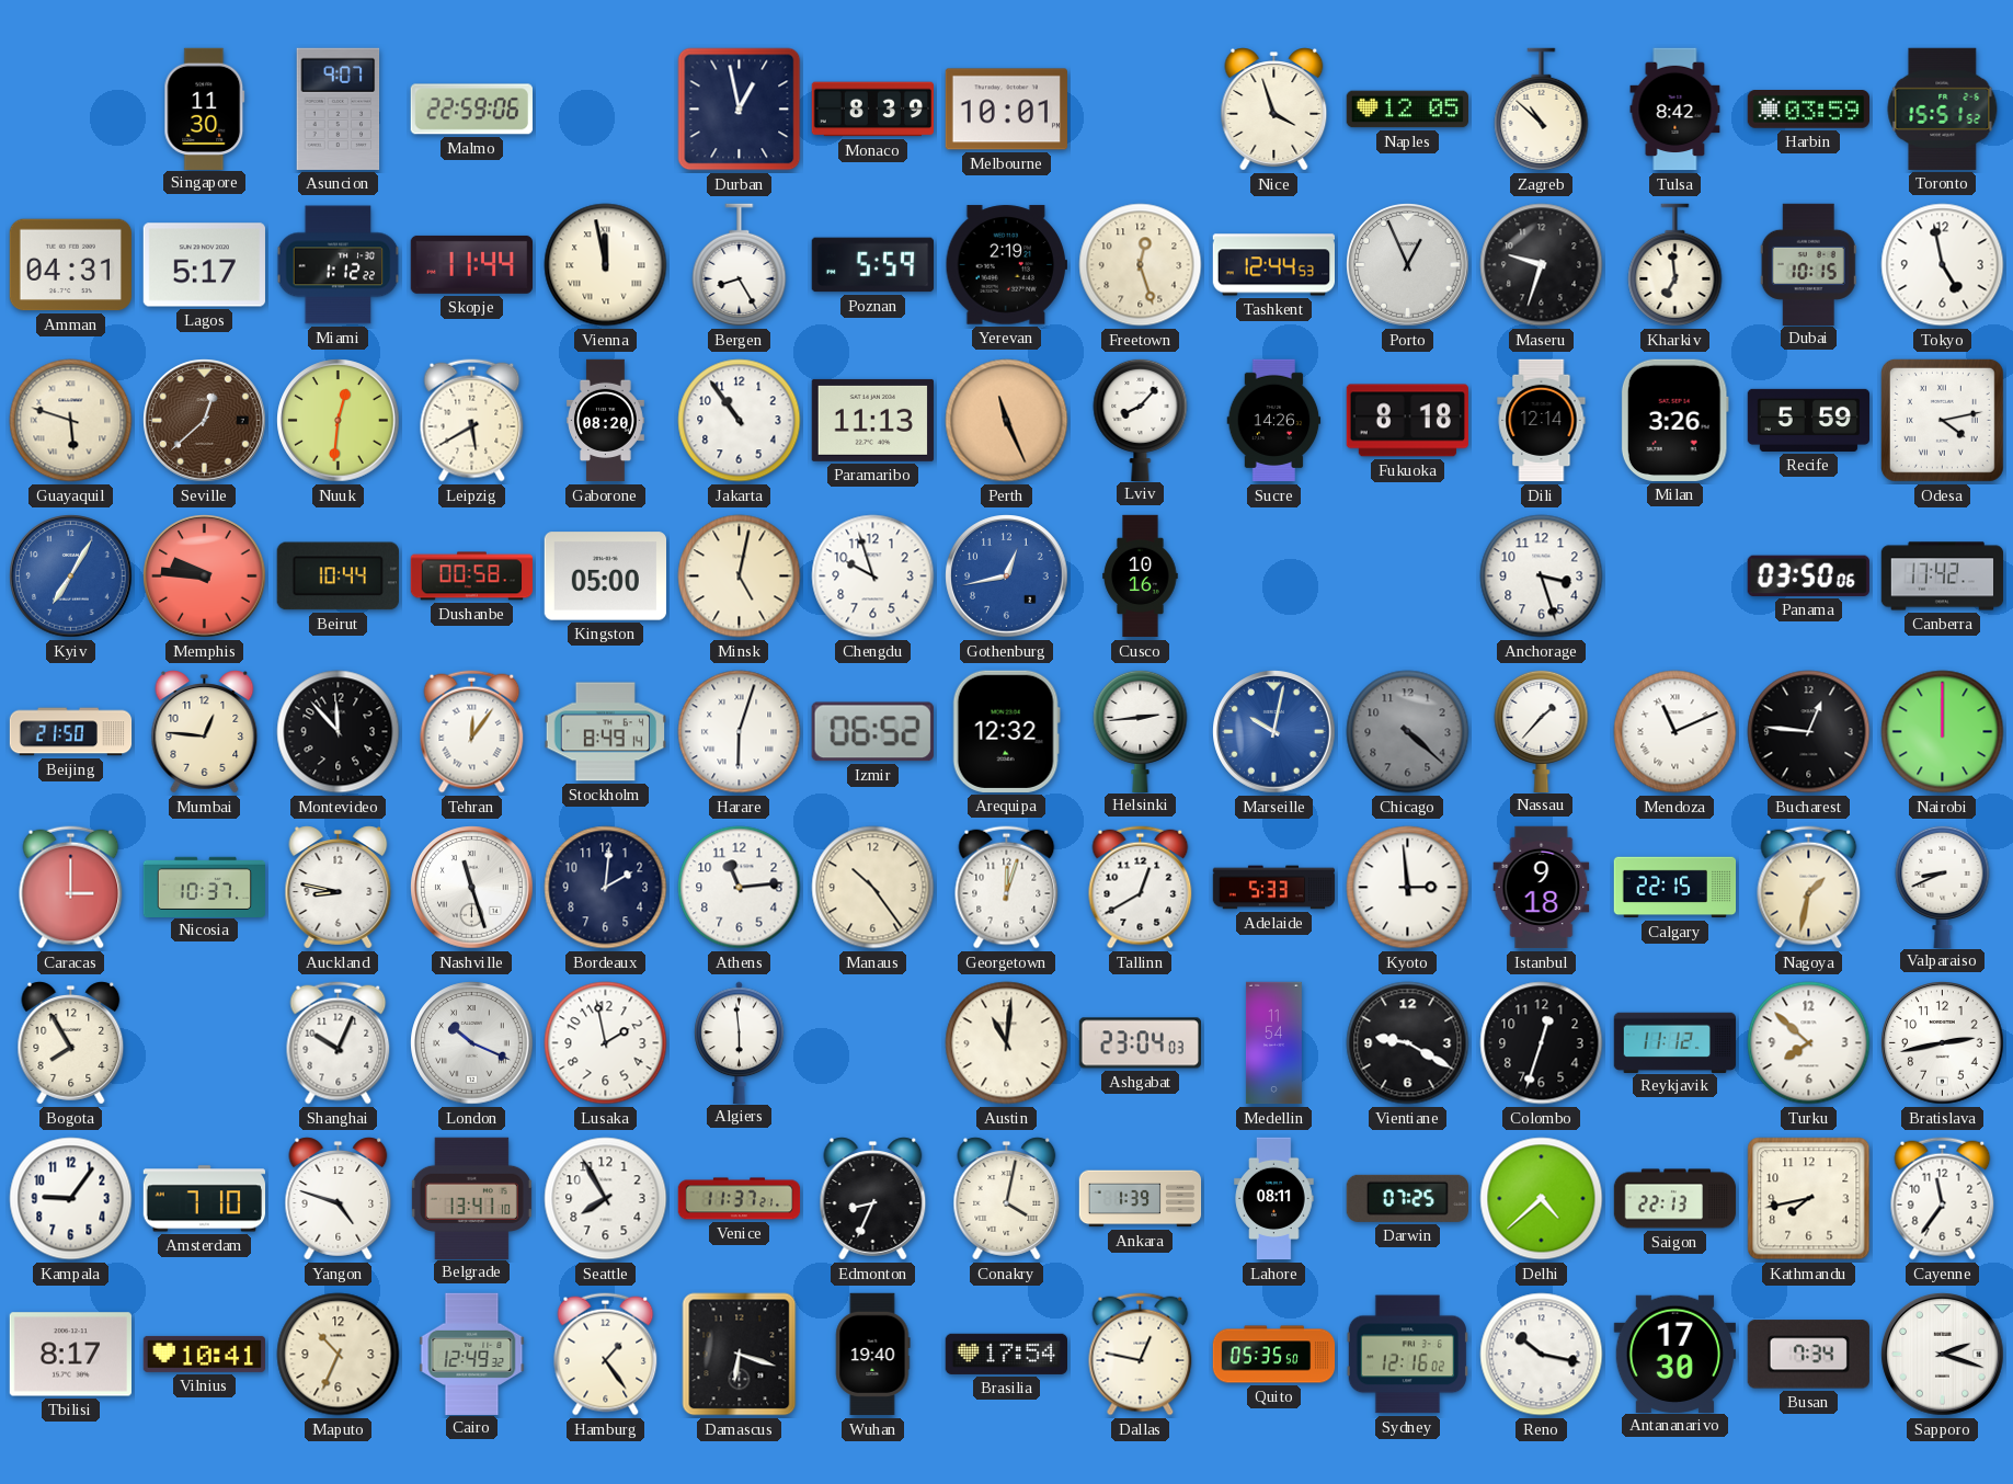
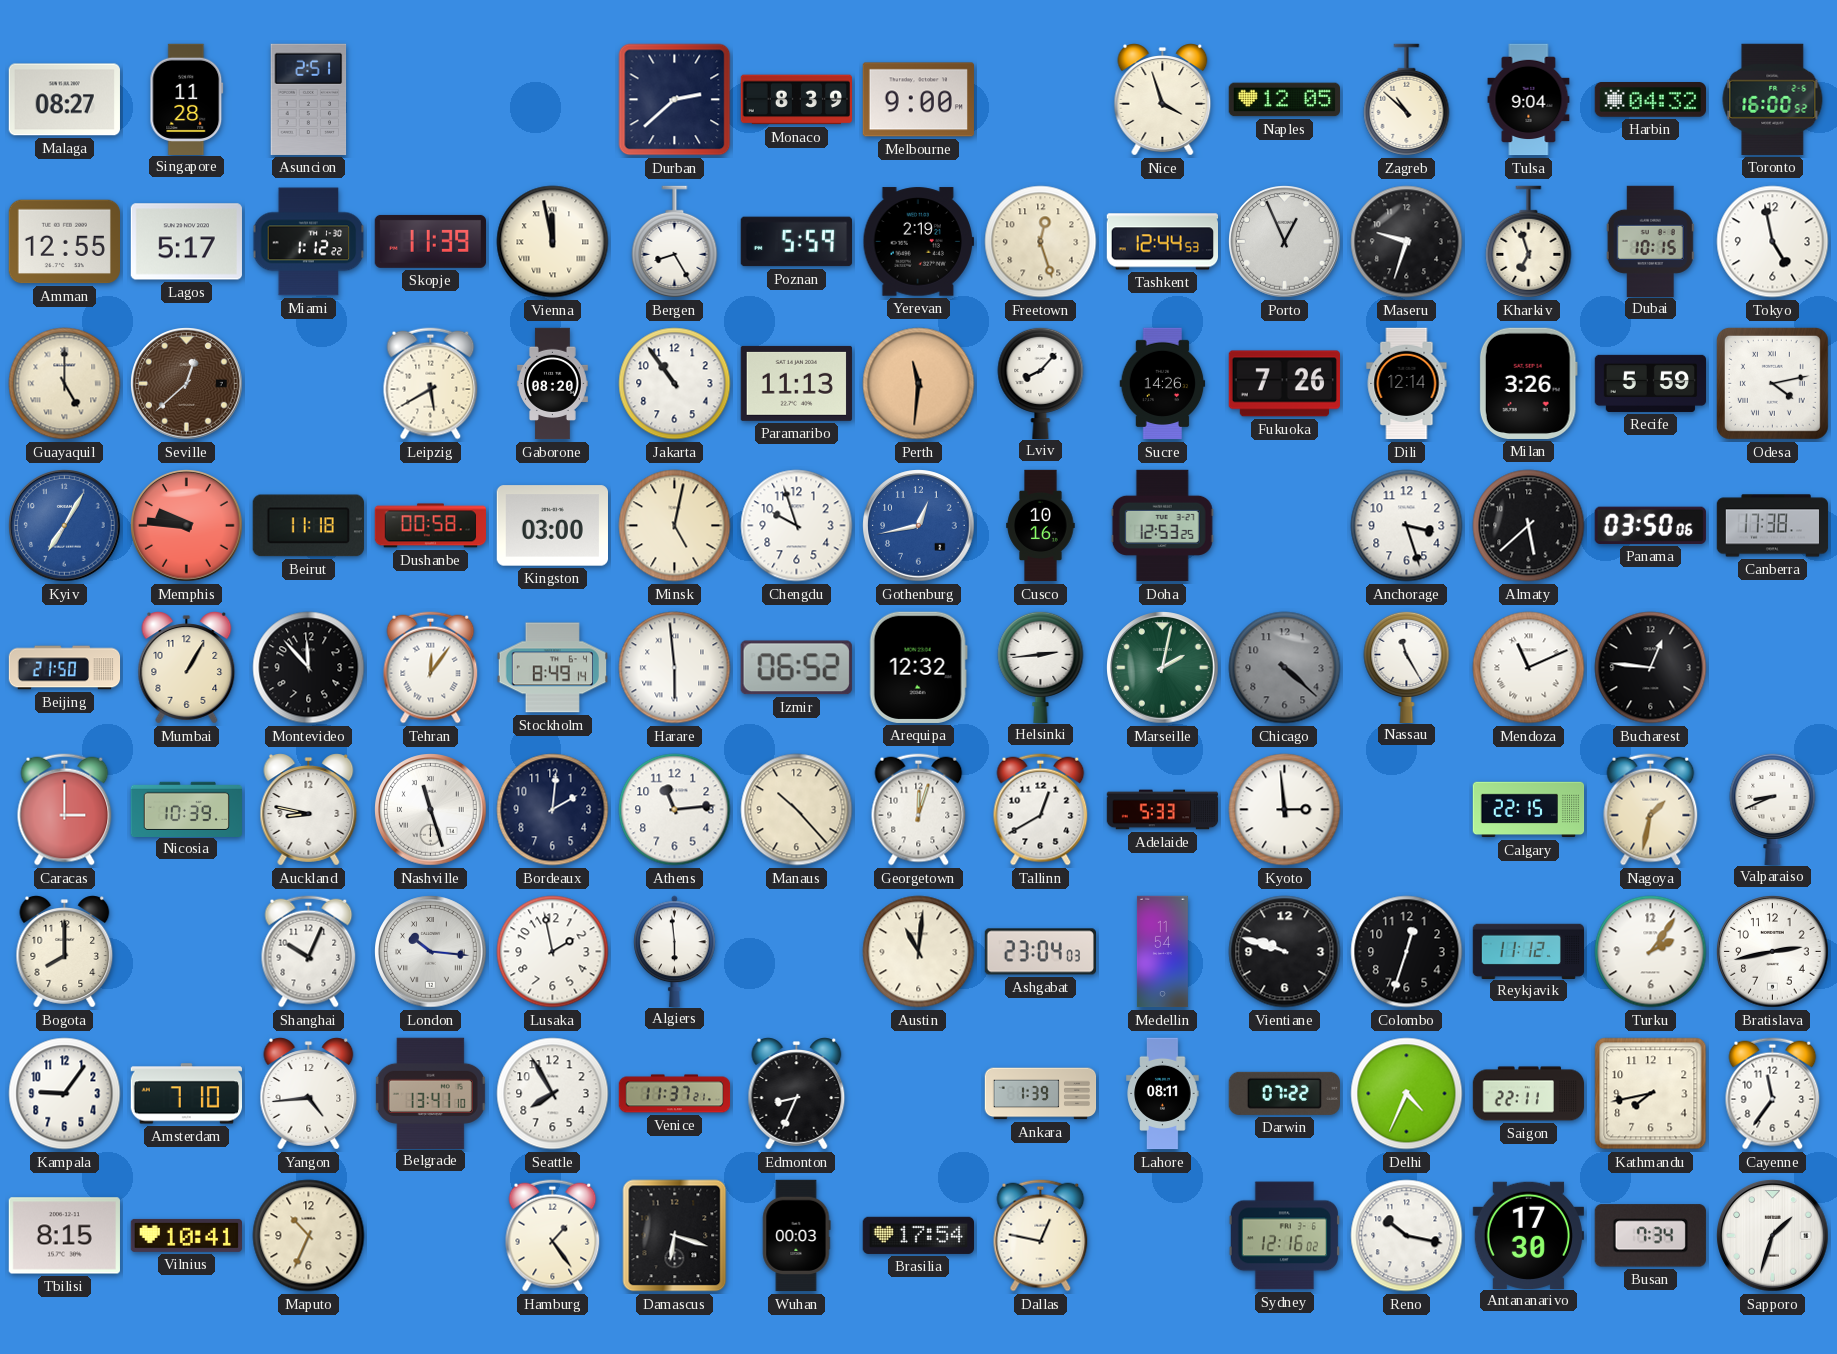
Malaga: none -> 08:27 (64, 100)
Singapore: 11:30 -> 11:28 (187, 99)
Asuncion: 9:07 -> 2:51 (309, 99)
Malmo: 22:59 -> none (471, 110)
Durban: 12:58 -> 2:38 (675, 100)
Melbourne: 10:01 -> 9:00 (918, 100)
Tulsa: 8:42 -> 9:04 (1529, 100)
Harbin: 03:59 -> 04:32 (1650, 100)
Toronto: 15:51 -> 16:00 (1773, 99)
Amman: 04:31 -> 12:55 (64, 242)
Skopje: 11:44 -> 11:39 (430, 241)
Kharkiv: 6:59 -> 6:57 (1529, 242)
Guayaquil: 5:48 -> 5:00 (65, 384)
Nuuk: 12:31 -> none (339, 421)
Perth: 11:26 -> 11:31 (919, 384)
Fukuoka: 8:18 -> 7:26 (1284, 384)
Beirut: 10:44 -> 11:18 (308, 526)
Kingston: 05:00 -> 03:00 (552, 526)
Doha: none -> 12:53 (1162, 526)
Almaty: none -> 5:38 (1529, 526)
Canberra: 17:42 -> 17:38 (1773, 526)
Mumbai: 12:46 -> 1:05 (187, 668)
Harare: 6:03 -> 5:59 (675, 668)
Marseille: 10:02 -> 2:02 (1163, 668)
Marseille dial: blue -> green (1163, 668)
Nassau: 1:37 -> 11:25 (1407, 666)
Nairobi: 12:00 -> none (1943, 732)
Nicosia: 10:37 -> 10:39 (187, 809)
Manaus: 10:24 -> 10:23 (797, 810)
Istanbul: 9:18 -> none (1542, 888)
Bogota: 7:55 -> 8:00 (65, 952)
London: 10:19 -> 10:16 (431, 952)
Vientiane: 9:20 -> 9:48 (1285, 952)
Turku: 7:52 -> 2:06 (1651, 952)
Yangon: 4:48 -> 4:44 (309, 1094)
Conakry: 4:02 -> none (1007, 1199)
Darwin: 07:25 -> 07:22 (1284, 1093)
Delhi: 4:38 -> 4:34 (1407, 1094)
Saigon: 22:13 -> 22:11 (1529, 1094)
Tbilisi: 8:17 -> 8:15 (64, 1236)
Cairo: 12:49 -> none (472, 1354)
Wuhan: 19:40 -> 00:03 (797, 1236)
Quito: 05:35 -> none (1274, 1355)
Sapporo: 2:18 -> 1:33 (1773, 1236)
